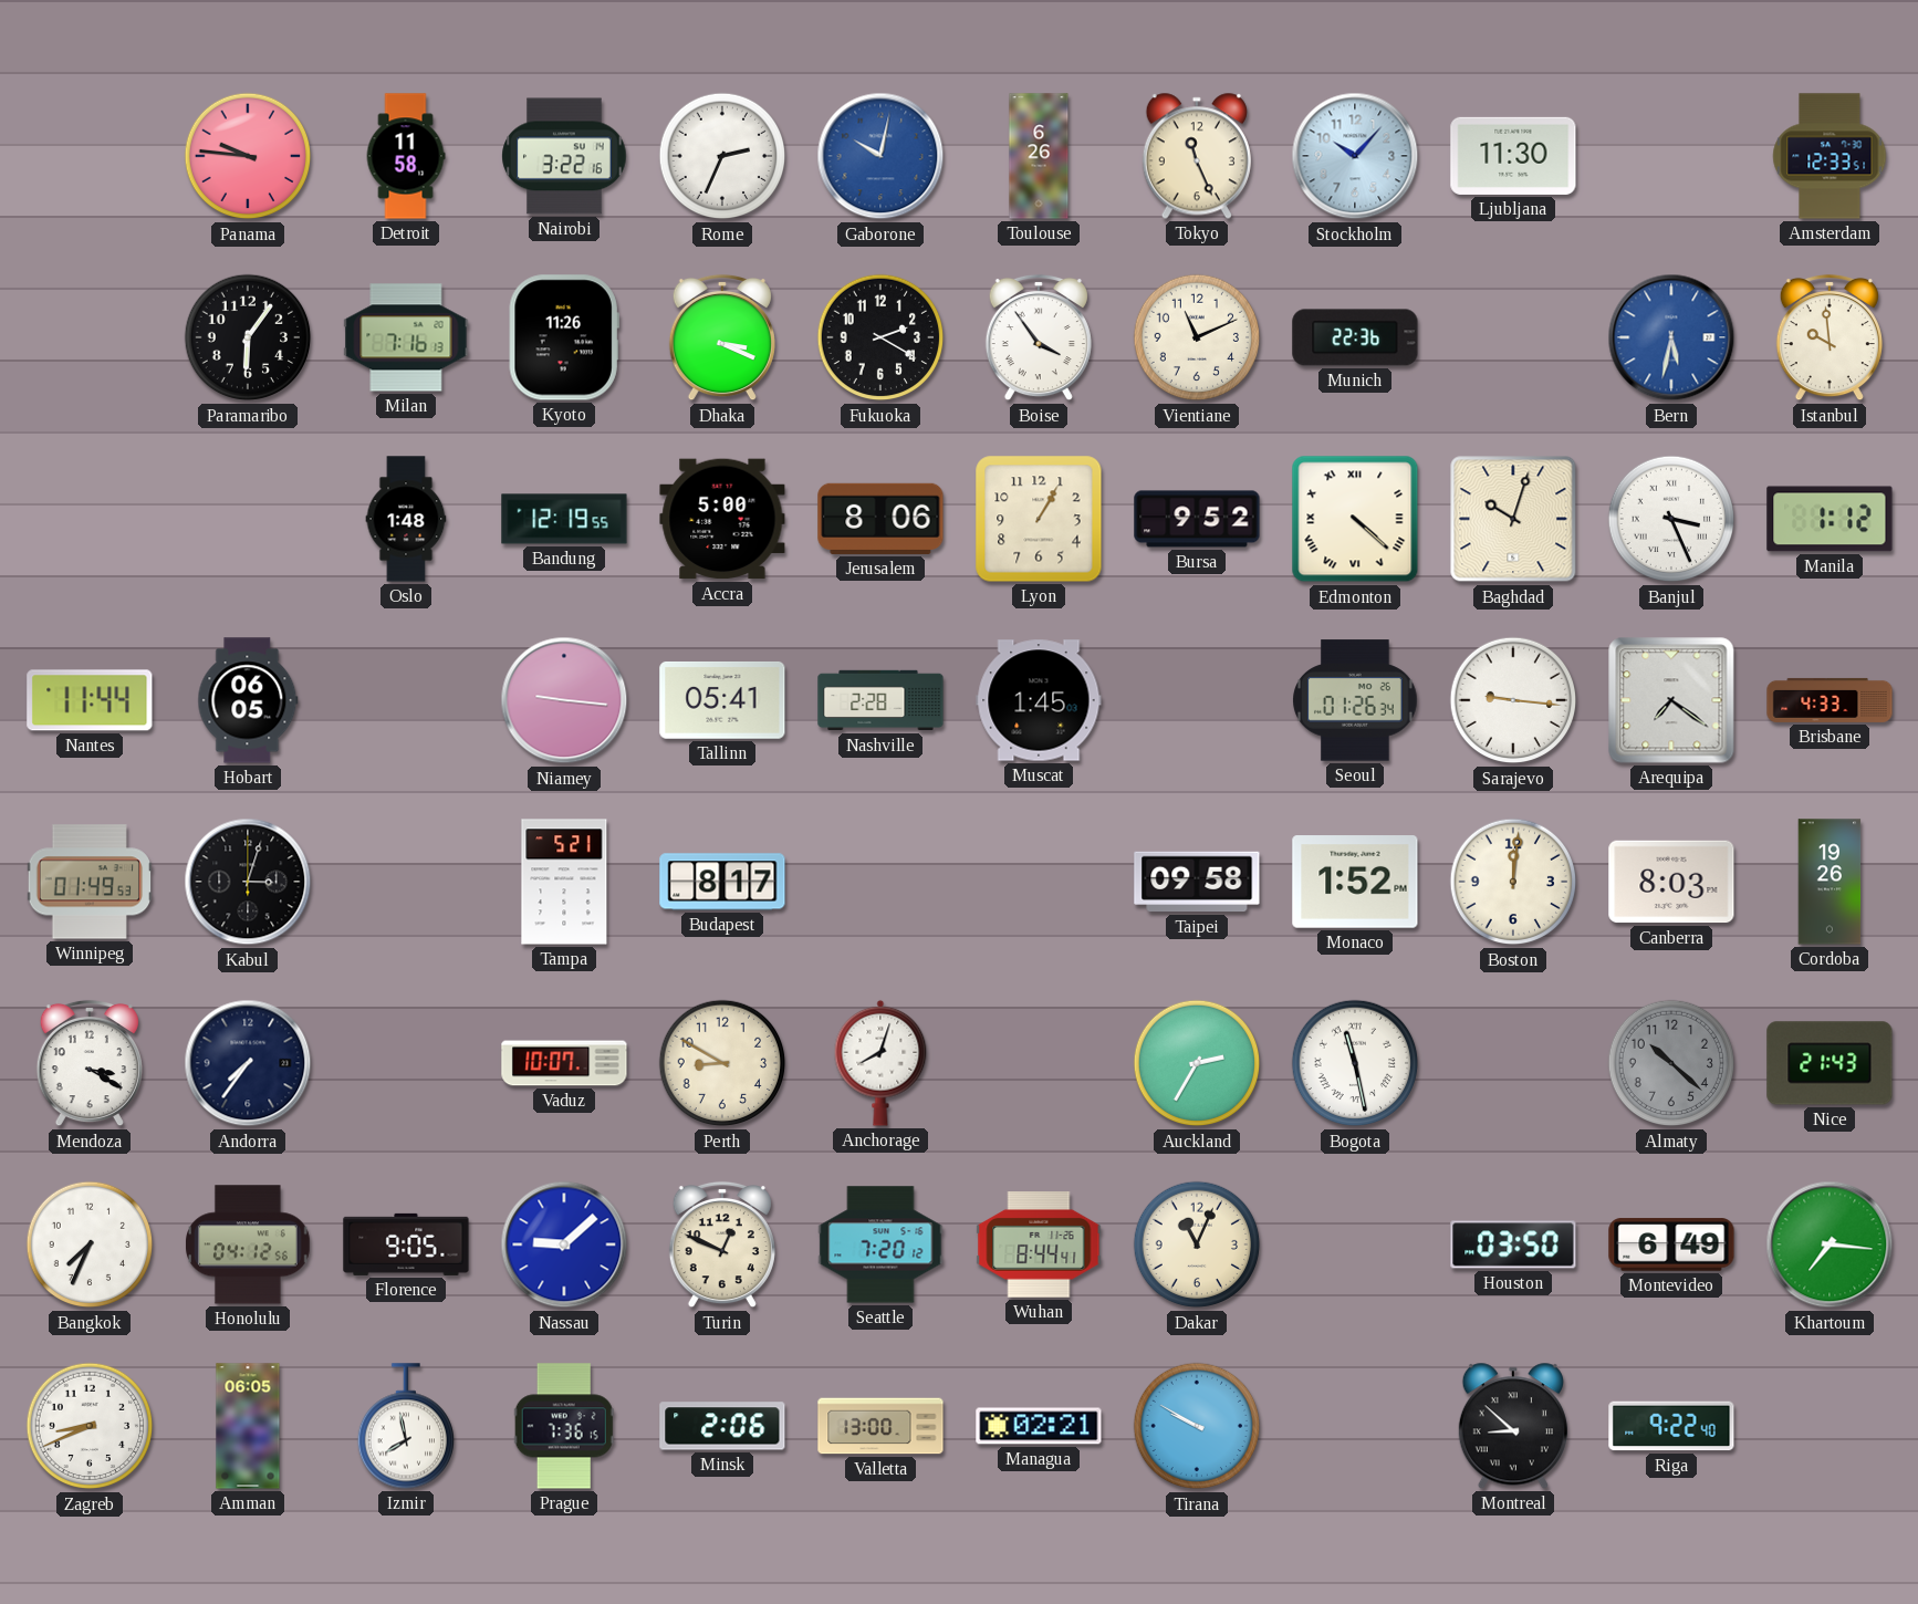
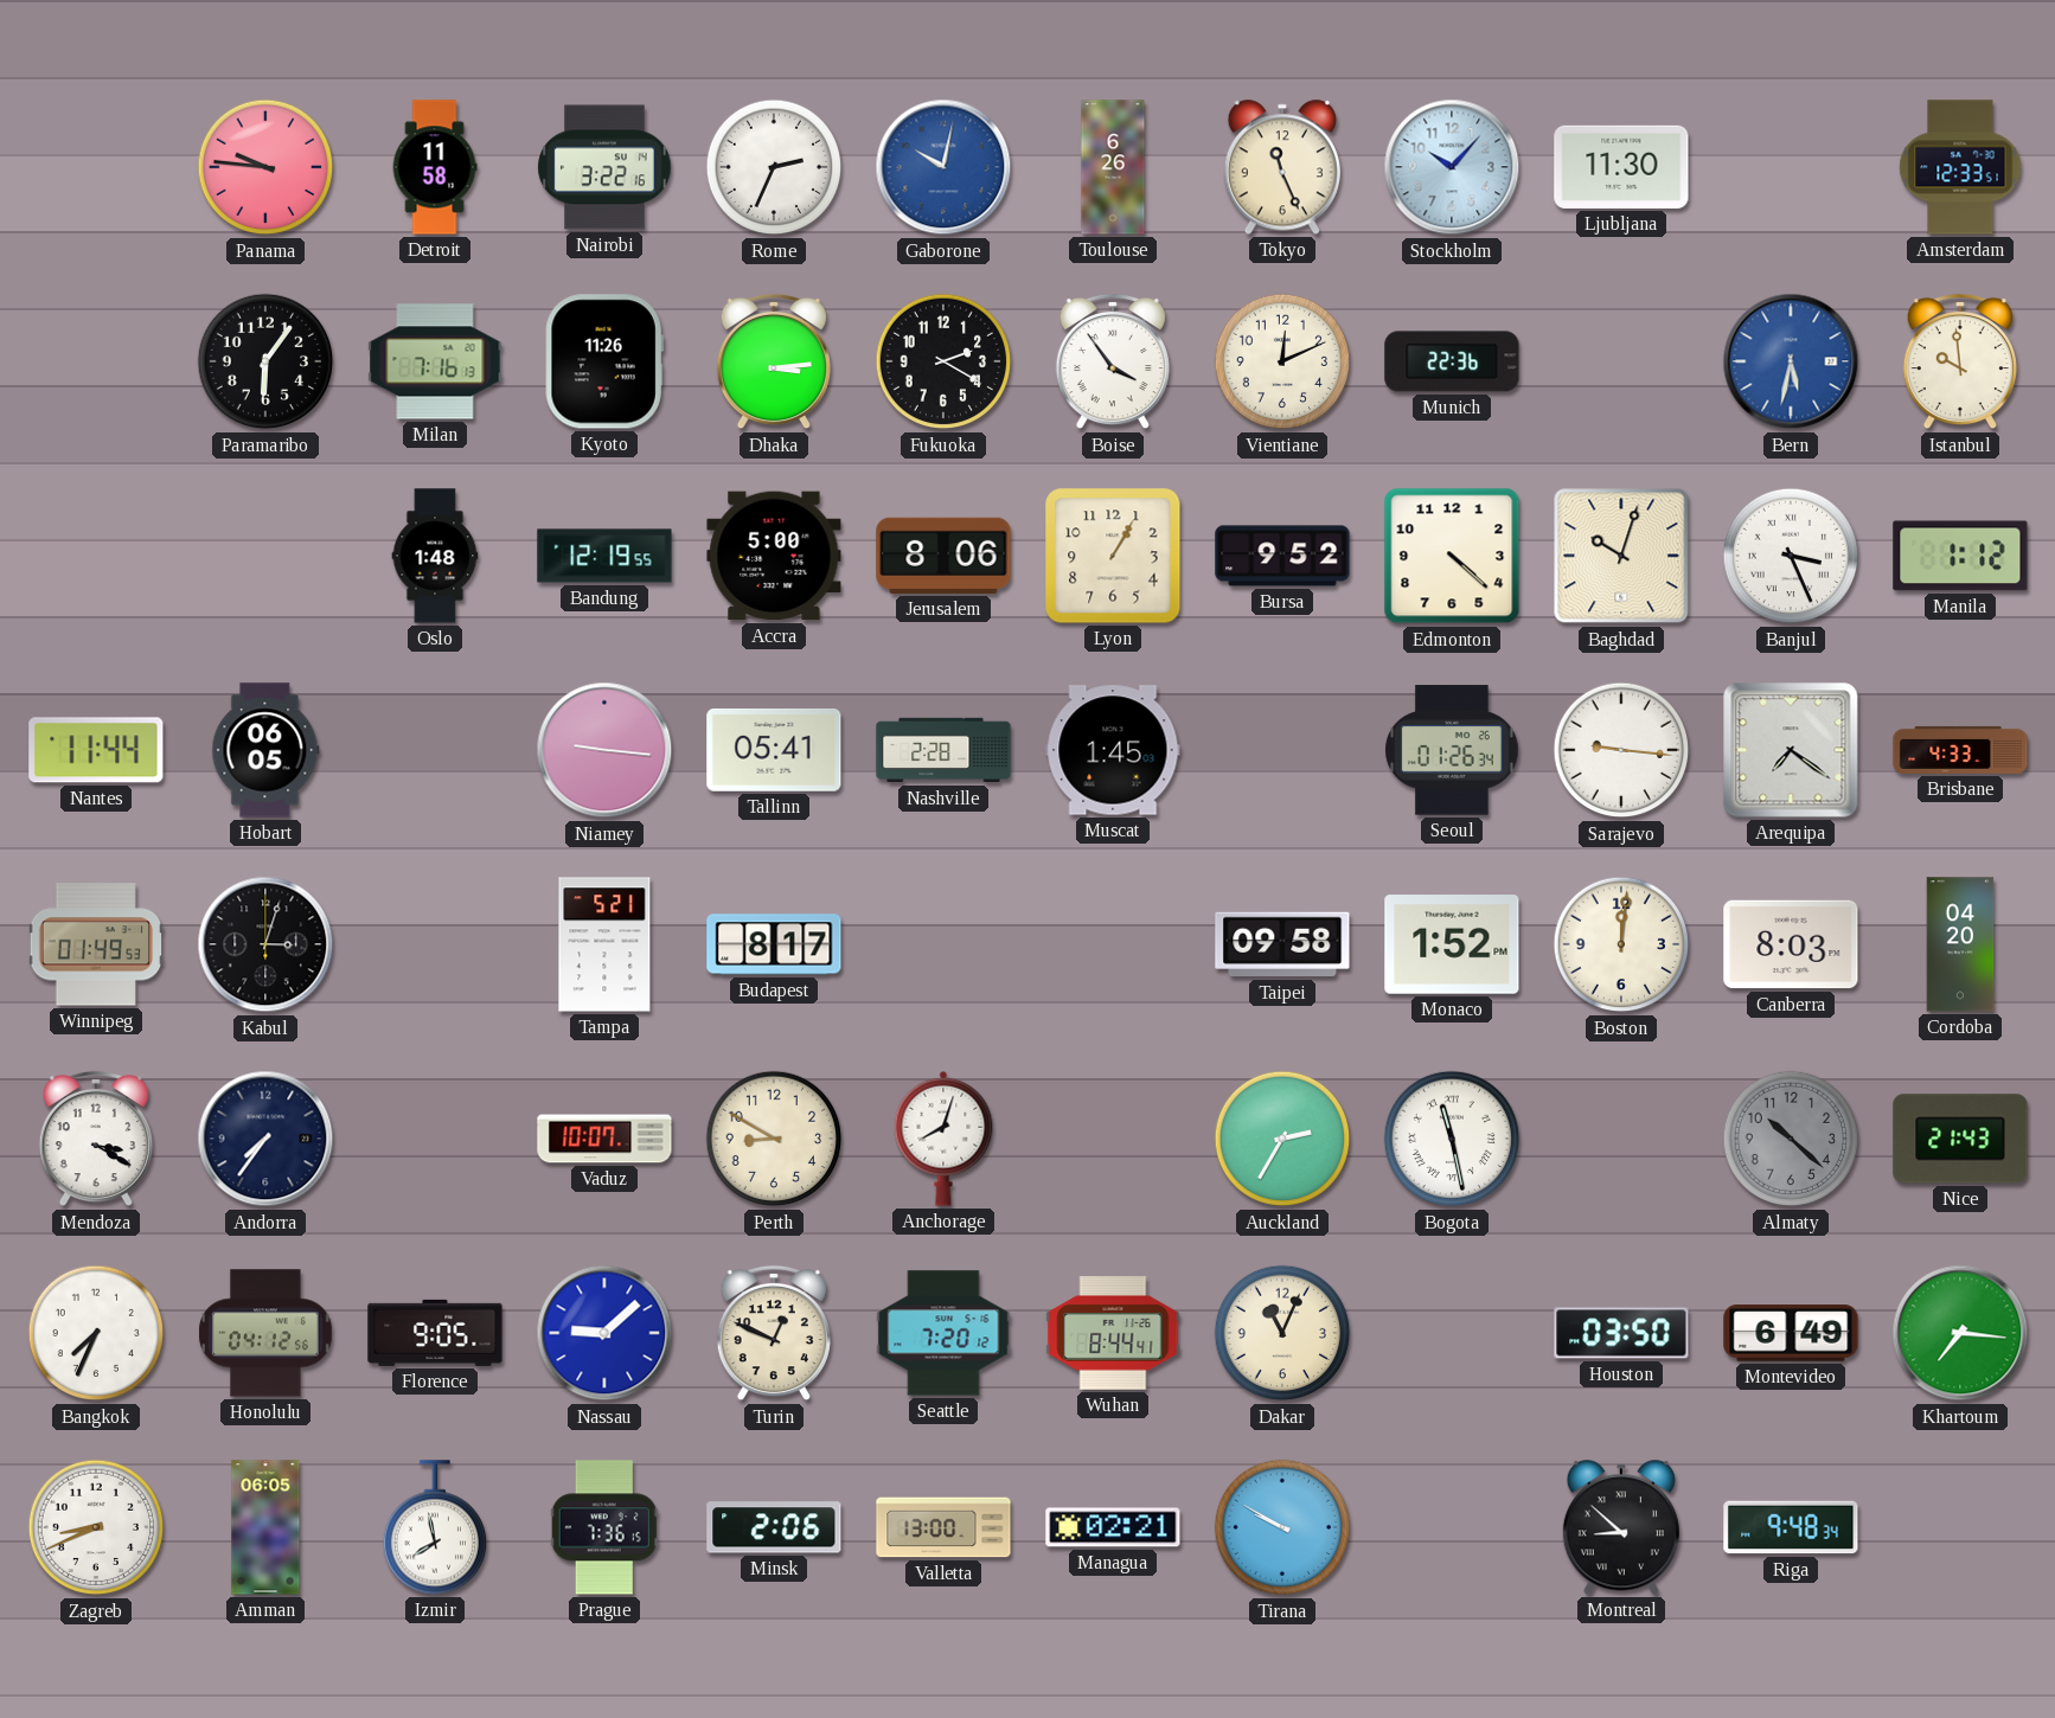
Dhaka: 3:19 -> 3:14 (774, 361)
Vientiane: 11:11 -> 12:11 (1282, 361)
Edmonton numerals: Roman -> Arabic (1452, 556)
Cordoba: 19:26 -> 04:20 (1960, 944)
Riga: 9:22 -> 9:48 (1791, 1527)
